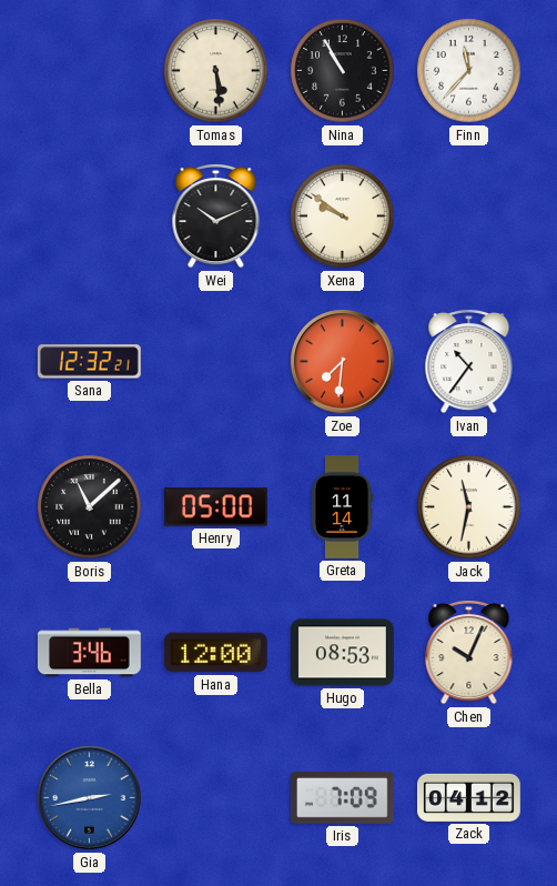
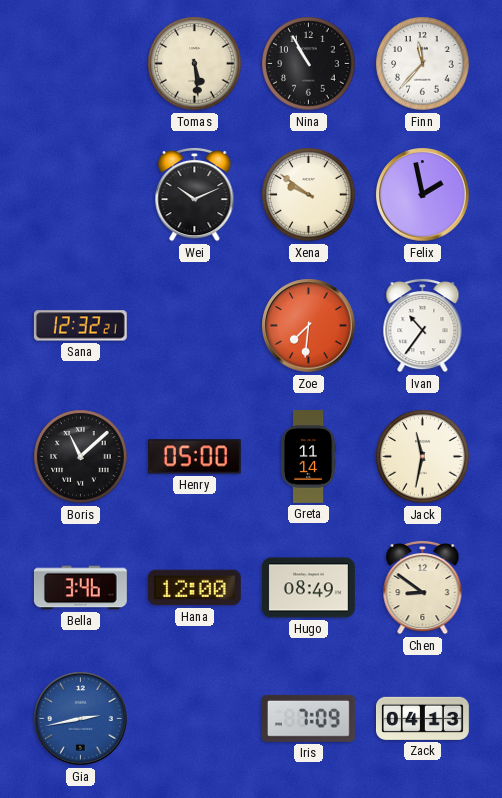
Felix: none -> 1:58 (423, 195)
Hugo: 08:53 -> 08:49 (308, 588)
Chen: 10:04 -> 8:51 (423, 587)
Zack: 04:12 -> 04:13 (423, 718)
